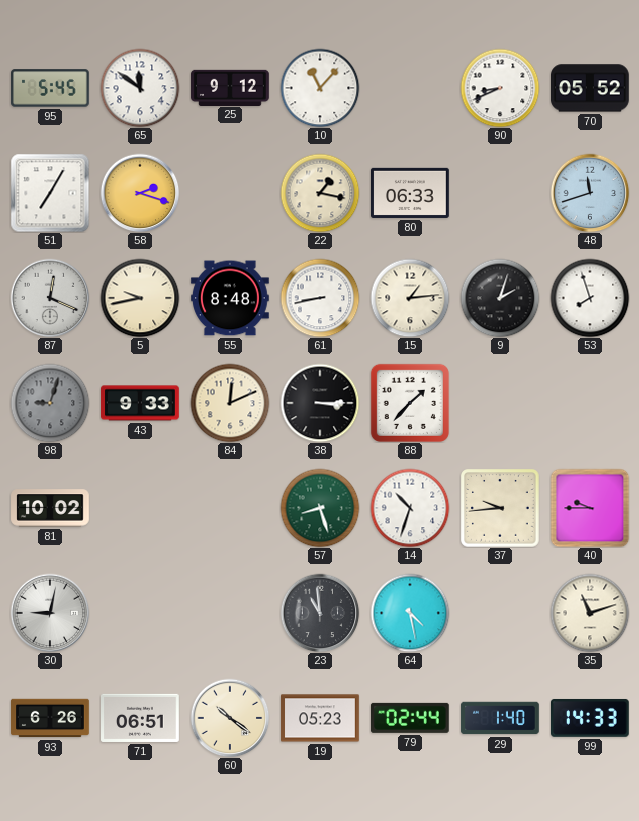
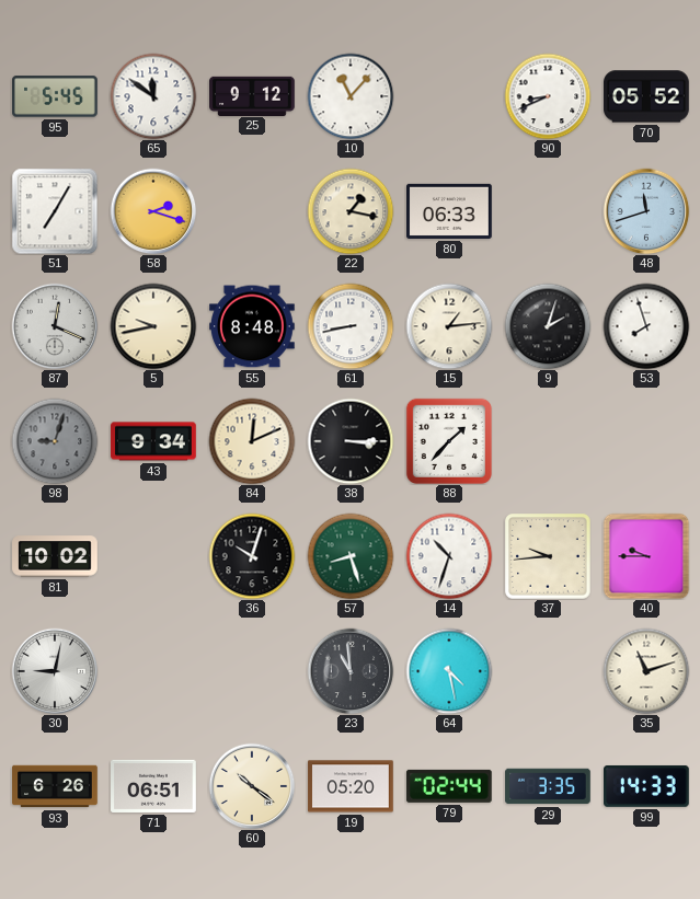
43: 9:33 -> 9:34 (153, 441)
36: none -> 10:03 (252, 556)
19: 05:23 -> 05:20 (351, 786)
29: 1:40 -> 3:35 (548, 786)
